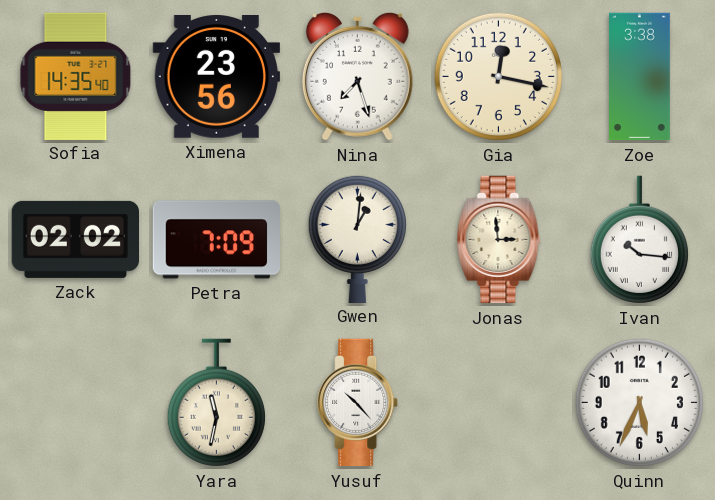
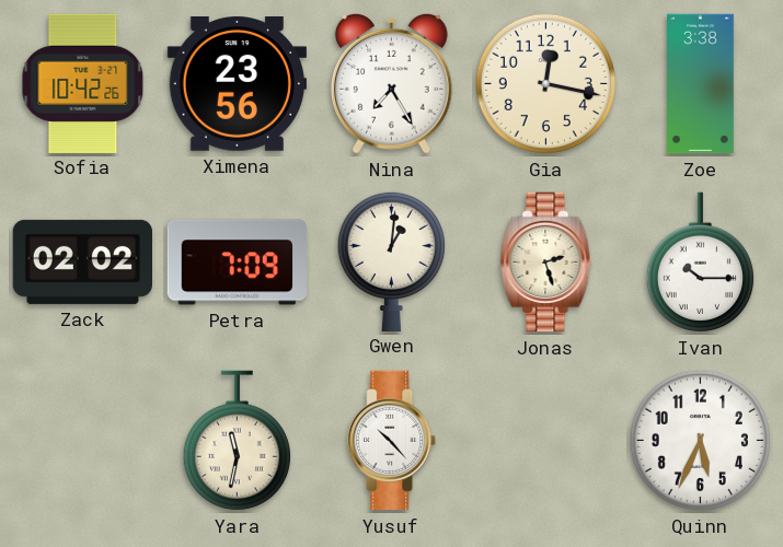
Sofia: 14:35 -> 10:42 (83, 83)
Nina: 7:27 -> 7:25 (391, 83)
Jonas: 2:59 -> 2:27 (546, 263)
Ivan: 10:16 -> 10:15 (700, 263)
